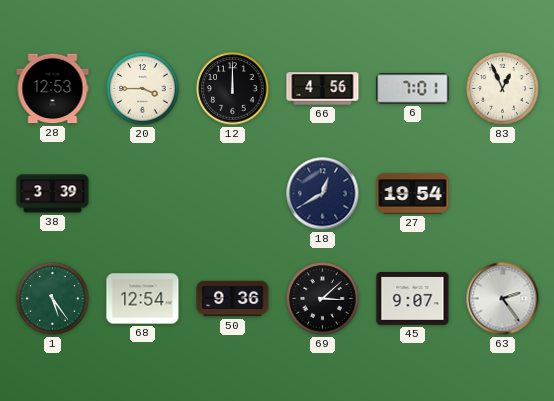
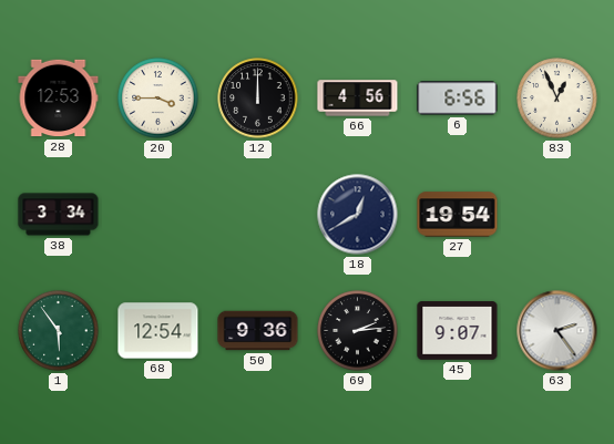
6: 7:01 -> 6:56 (458, 99)
38: 3:39 -> 3:34 (59, 215)
1: 5:24 -> 5:54 (59, 331)
69: 3:08 -> 2:14 (358, 331)
